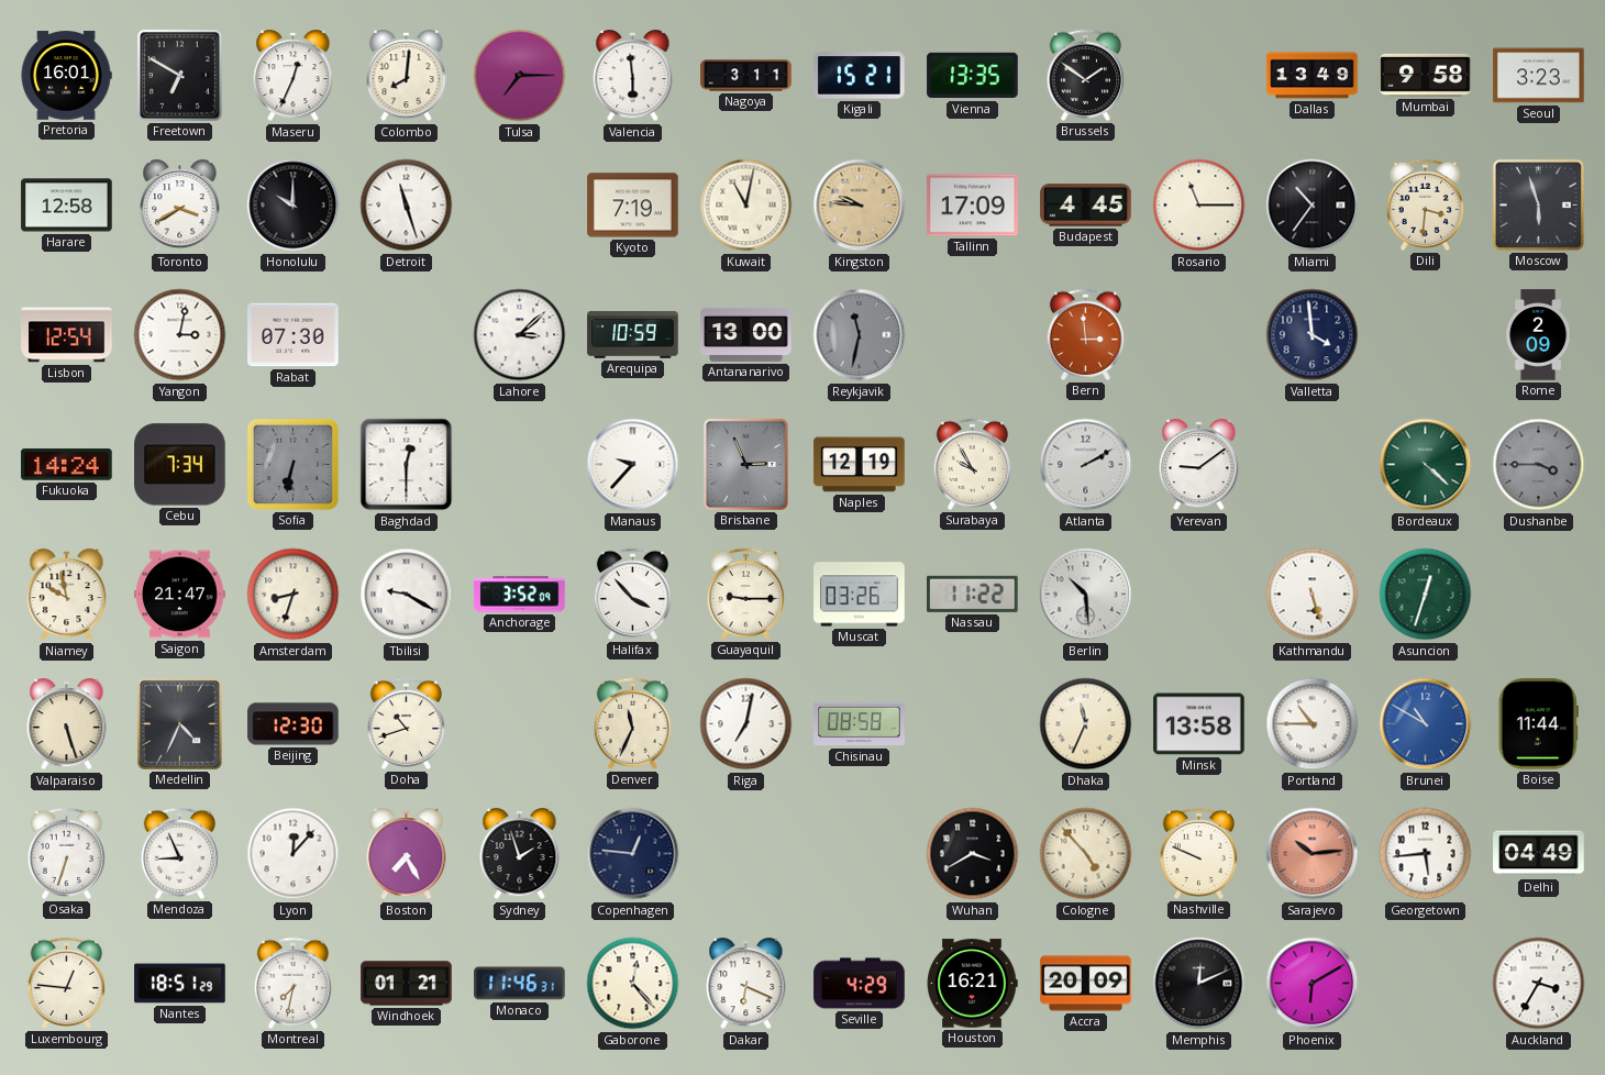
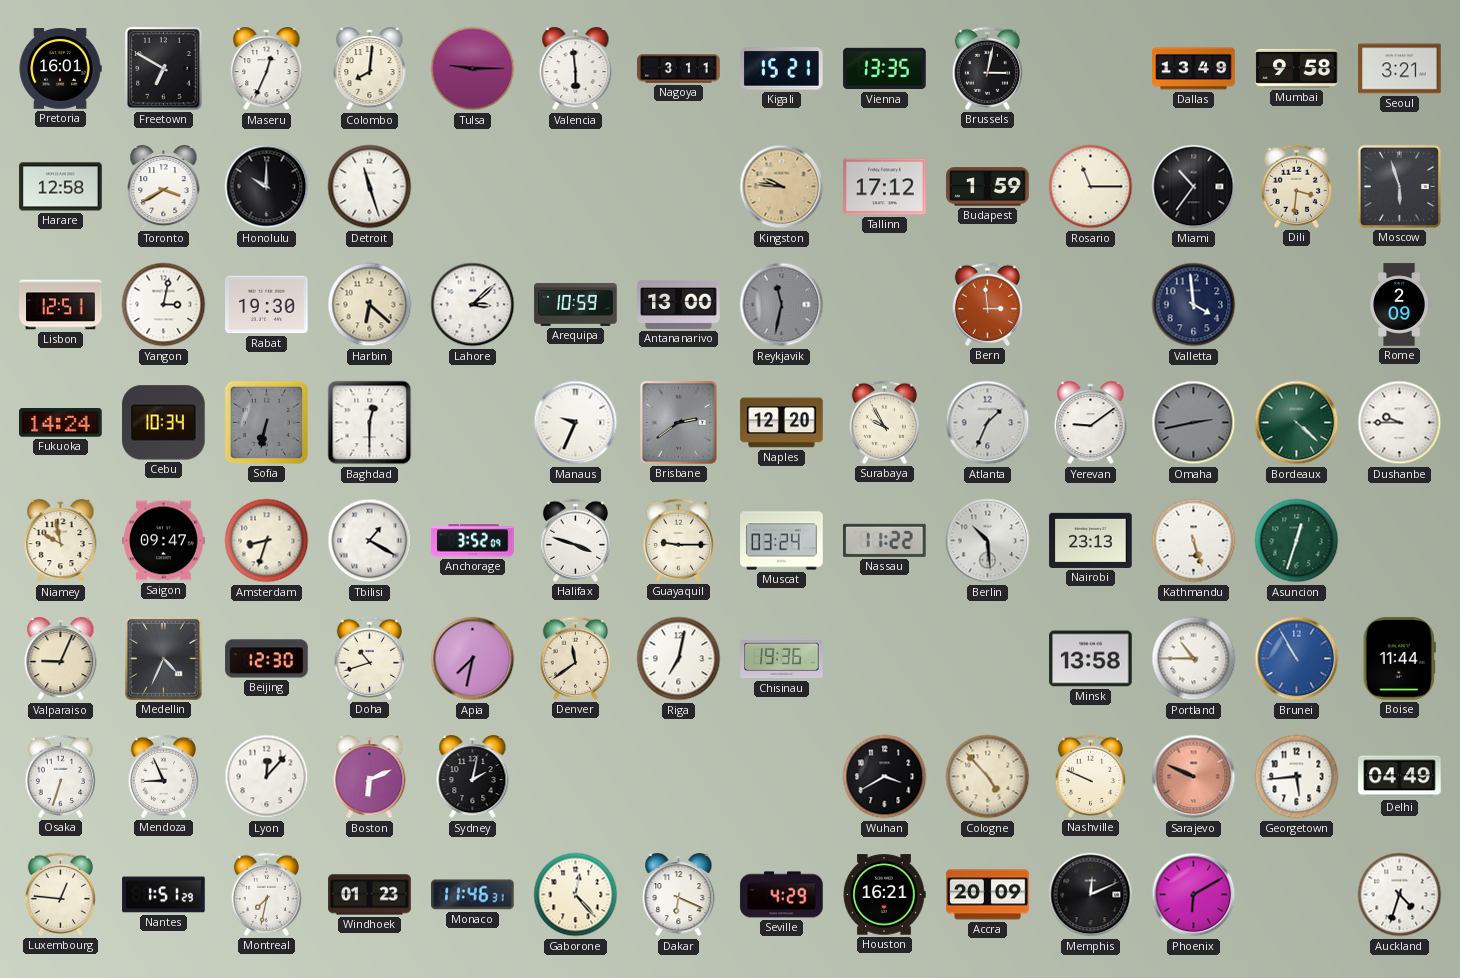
Tulsa: 7:15 -> 9:15 (473, 69)
Brussels: 1:51 -> 3:02 (987, 68)
Seoul: 3:23 -> 3:21 (1400, 69)
Kyoto: 7:19 -> none (633, 206)
Kuwait: 11:02 -> none (746, 206)
Tallinn: 17:09 -> 17:12 (885, 187)
Budapest: 4:45 -> 1:59 (988, 187)
Lisbon: 12:54 -> 12:51 (61, 305)
Rabat: 07:30 -> 19:30 (267, 305)
Harbin: none -> 6:22 (370, 305)
Cebu: 7:34 -> 10:34 (164, 423)
Manaus: 9:37 -> 9:34 (576, 423)
Brisbane: 2:56 -> 2:39 (678, 422)
Naples: 12:19 -> 12:20 (782, 423)
Atlanta: 2:10 -> 1:34 (988, 423)
Omaha: none -> 2:43 (1194, 423)
Dushanbe: 3:45 -> 9:45 (1400, 423)
Dushanbe dial: grey -> white (1400, 423)
Saigon: 21:47 -> 09:47 (164, 541)
Tbilisi: 9:20 -> 1:20 (370, 541)
Halifax: 3:53 -> 3:48 (575, 540)
Muscat: 03:26 -> 03:24 (782, 541)
Nairobi: none -> 23:13 (1091, 540)
Valparaiso: 5:27 -> 9:04 (61, 659)
Apia: none -> 7:32 (473, 659)
Denver: 11:34 -> 11:39 (575, 658)
Chisinau: 08:58 -> 19:36 (782, 659)
Dhaka: 11:34 -> none (1086, 724)
Brunei: 10:50 -> 10:55 (1297, 659)
Boston: 7:25 -> 6:11 (370, 777)
Sydney: 1:57 -> 2:02 (473, 777)
Copenhagen: 12:46 -> none (633, 854)
Sarajevo: 10:14 -> 9:49 (1194, 777)
Nantes: 18:51 -> 1:51 (164, 895)
Windhoek: 01:21 -> 01:23 (370, 895)
Auckland: 3:35 -> 4:33 (1400, 895)
